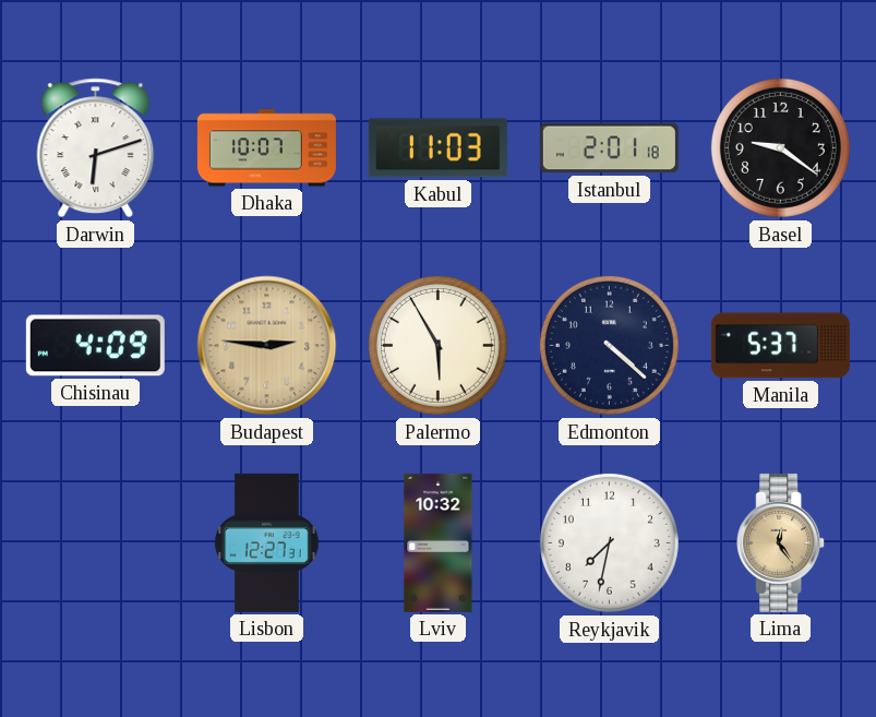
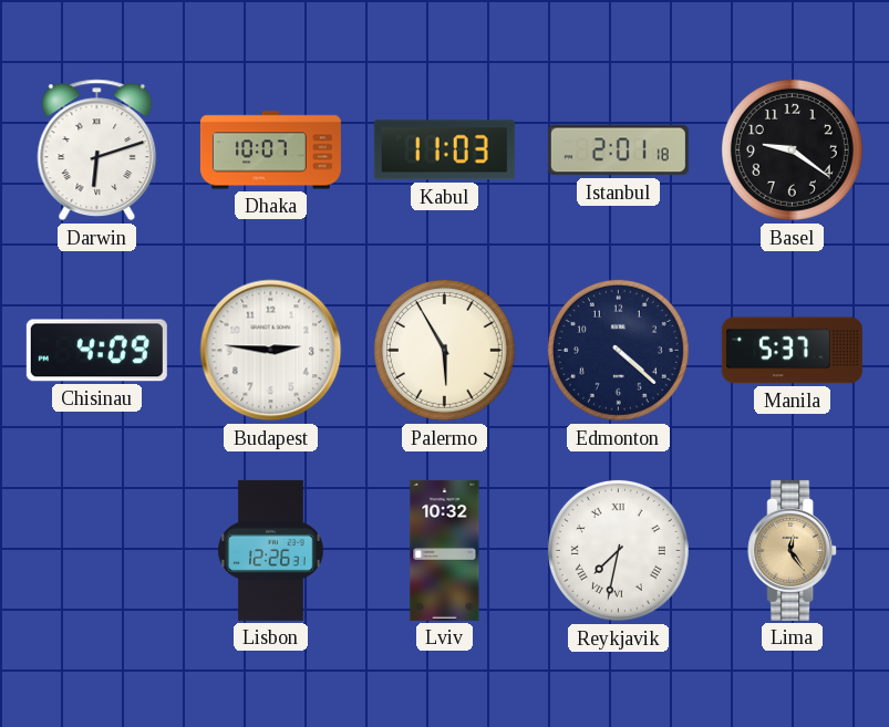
Budapest dial: champagne -> white (271, 351)
Lisbon: 12:27 -> 12:26 (271, 550)
Reykjavik numerals: Arabic -> Roman (618, 550)
